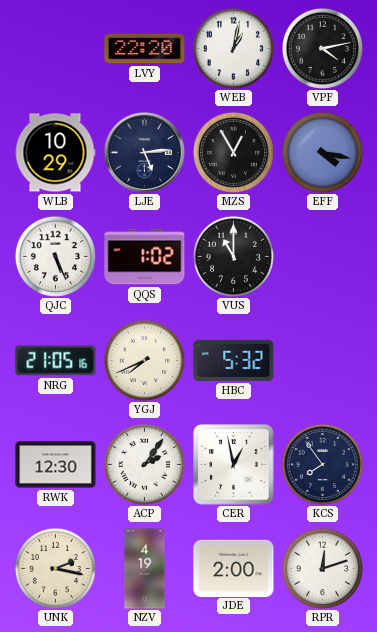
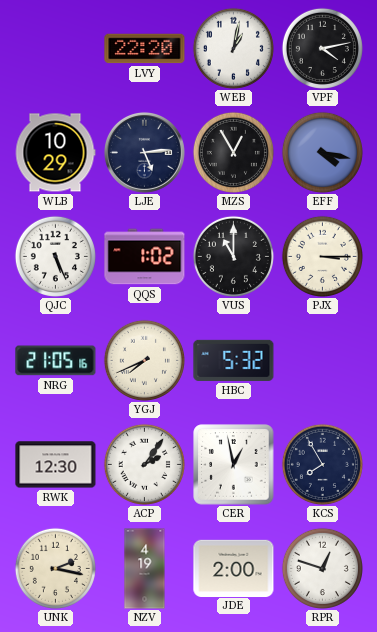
PJX: none -> 3:15 (322, 256)
KCS: 7:54 -> 7:55 (322, 464)
RPR: 12:12 -> 12:48 (322, 568)
